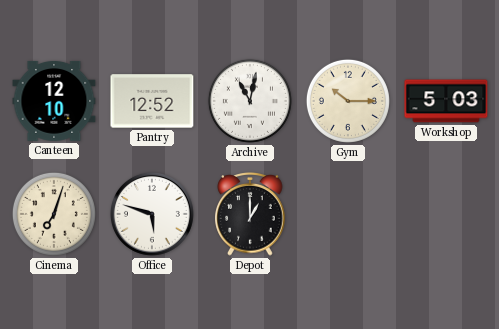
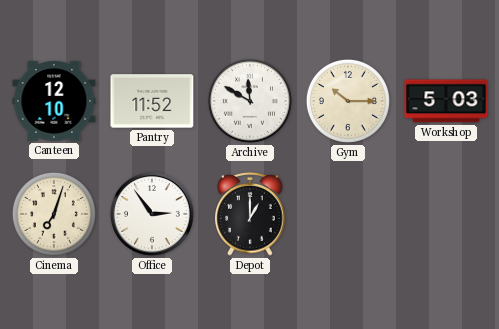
Pantry: 12:52 -> 11:52 (152, 101)
Archive: 11:02 -> 11:50 (250, 101)
Office: 5:48 -> 2:54 (152, 214)
